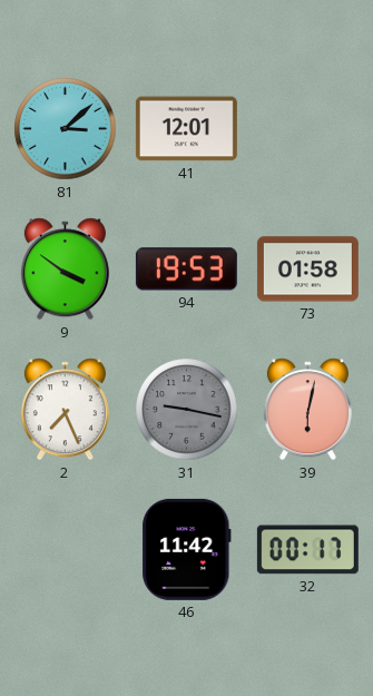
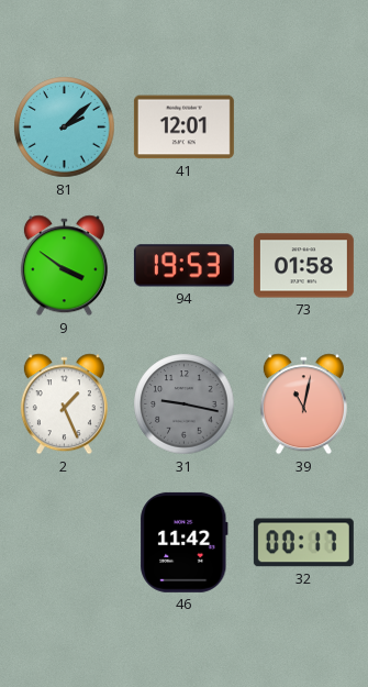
81: 3:08 -> 2:08 (65, 128)
2: 7:26 -> 1:26 (64, 405)
39: 6:02 -> 11:02 (303, 405)
